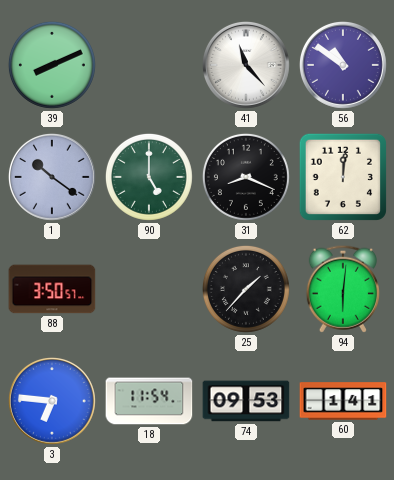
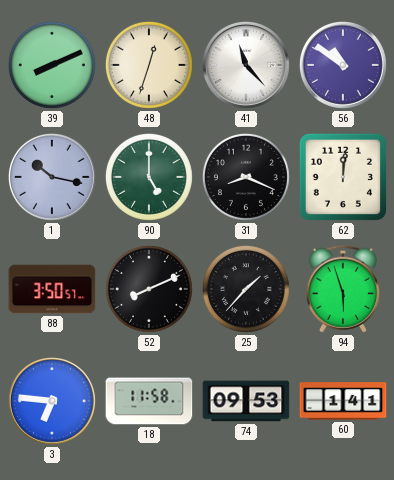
48: none -> 12:33 (149, 65)
1: 10:21 -> 10:17 (52, 177)
52: none -> 8:11 (149, 289)
94: 6:01 -> 5:57 (343, 289)
18: 11:54 -> 11:58 (149, 401)
